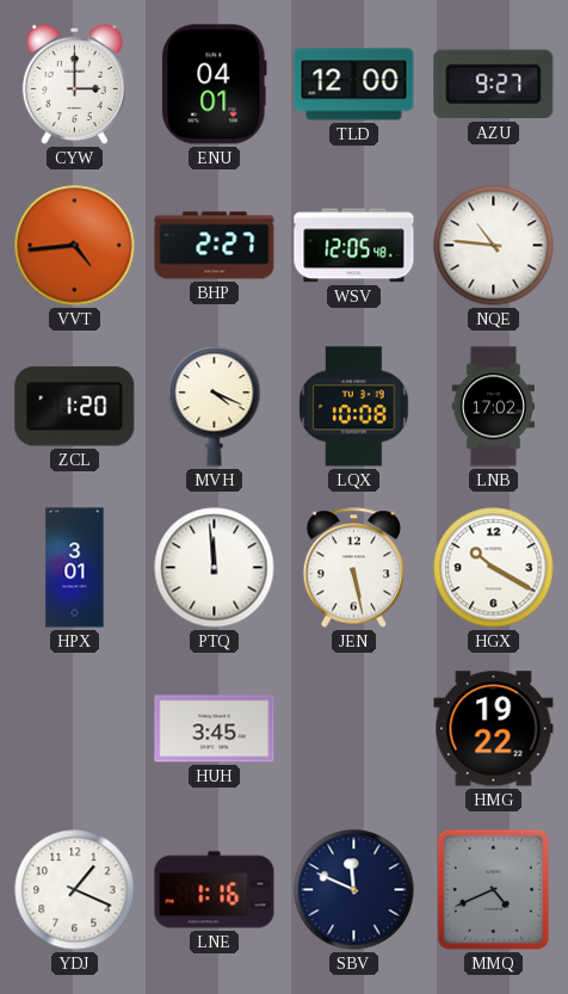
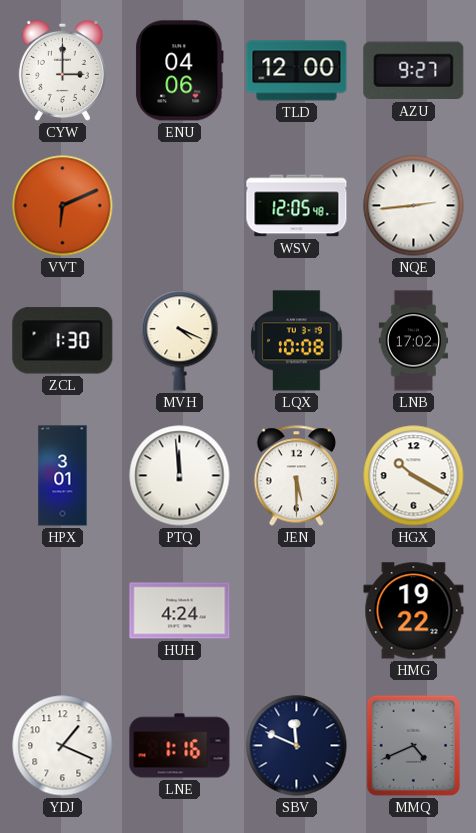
ENU: 04:01 -> 04:06 (180, 71)
VVT: 4:44 -> 6:11 (63, 206)
BHP: 2:27 -> none (215, 246)
NQE: 10:46 -> 2:44 (414, 206)
ZCL: 1:20 -> 1:30 (63, 341)
JEN: 5:28 -> 5:30 (297, 476)
HUH: 3:45 -> 4:24 (180, 611)
